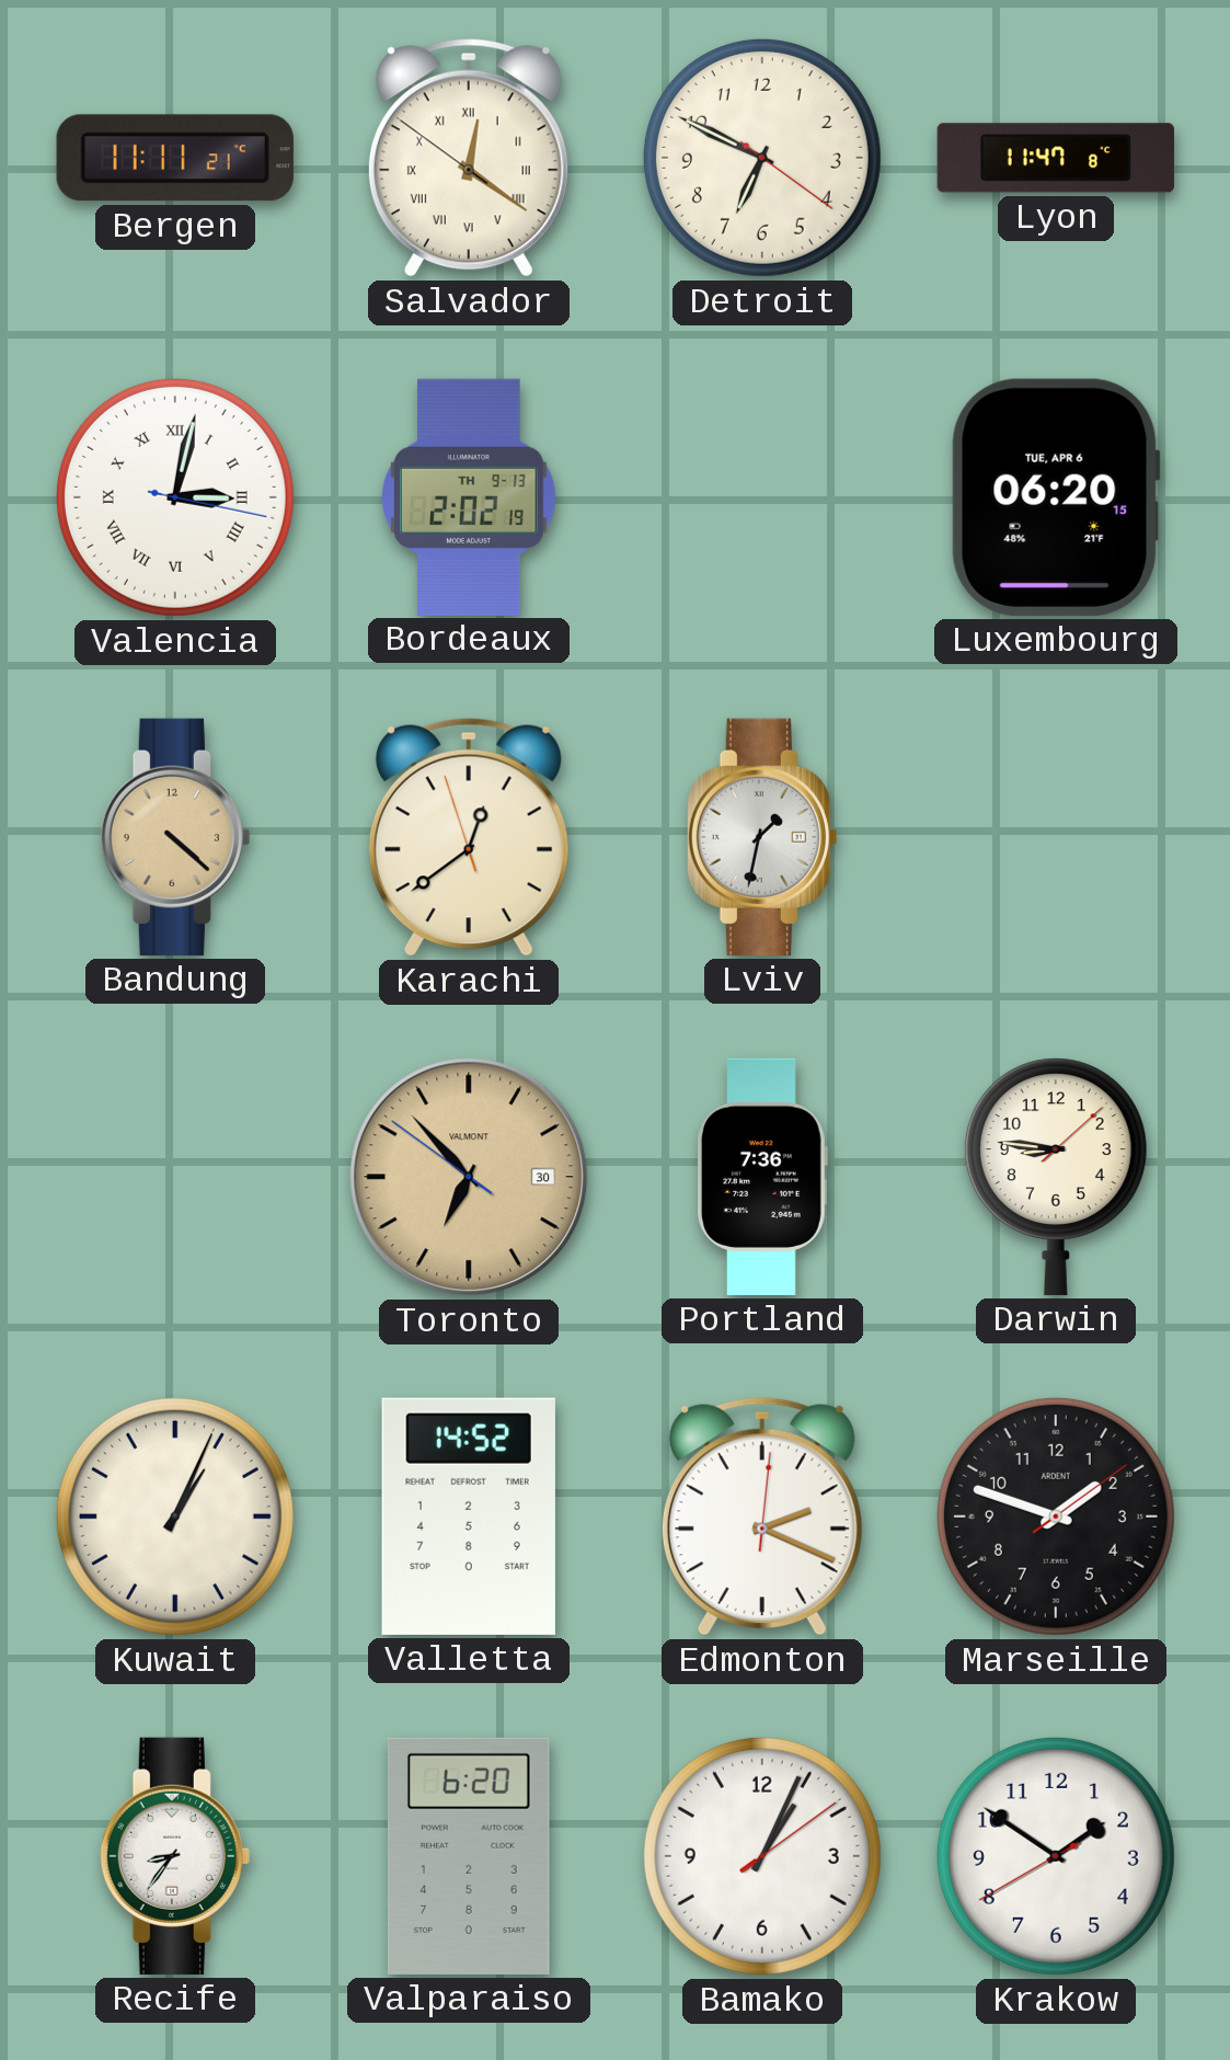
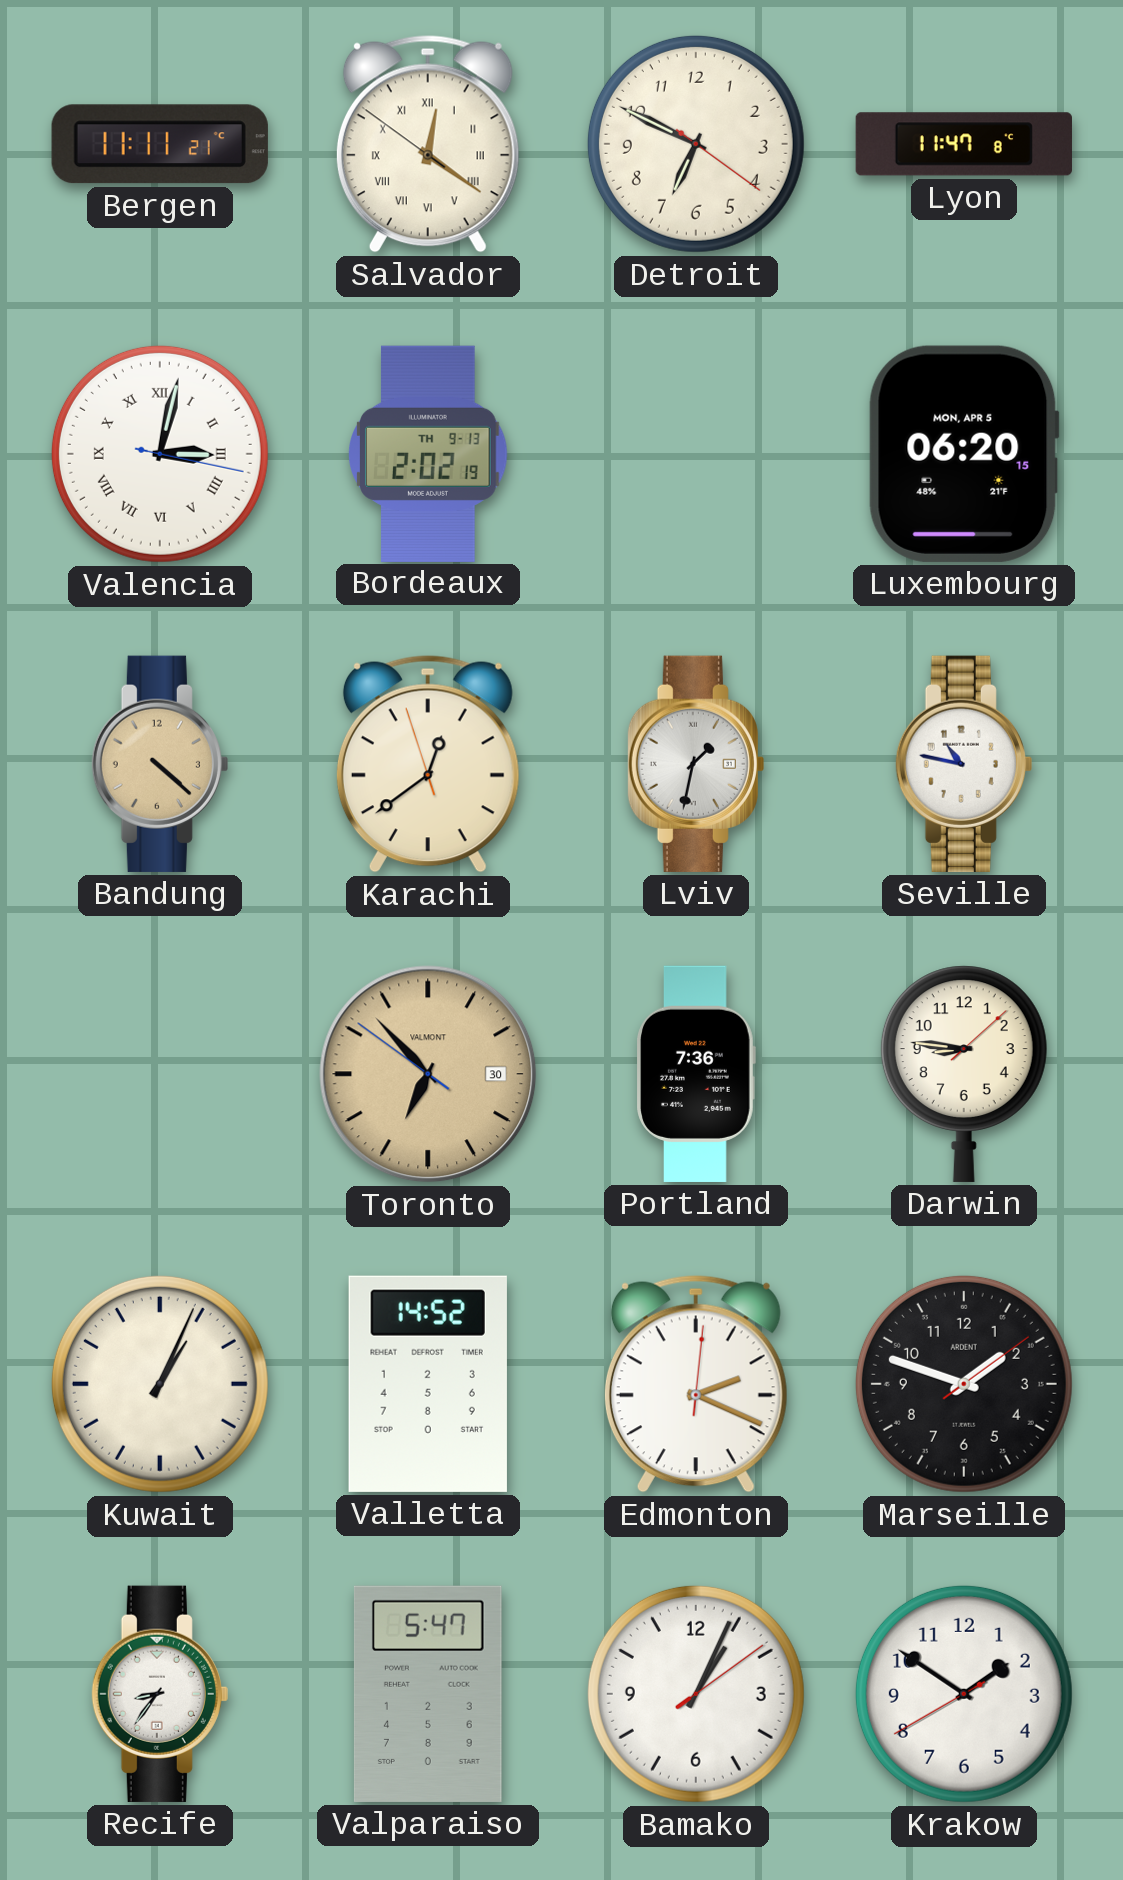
Luxembourg date: TUE, APR 6 -> MON, APR 5 (964, 454)
Seville: none -> 10:47 (964, 764)
Valparaiso: 6:20 -> 5:47 (428, 1694)
